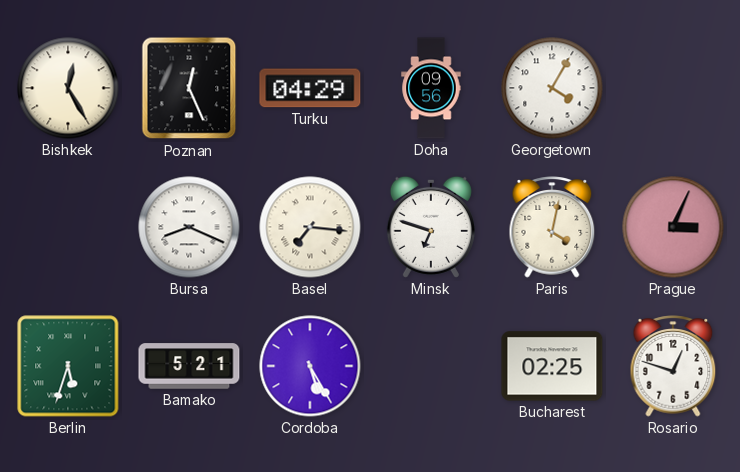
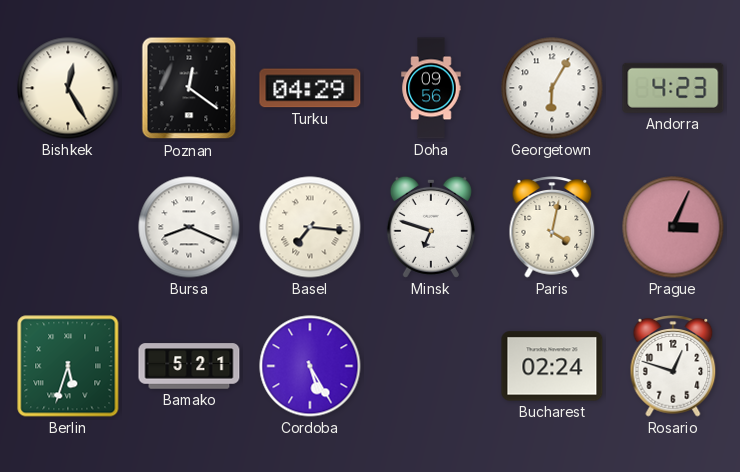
Poznan: 12:26 -> 12:21 (189, 88)
Georgetown: 4:05 -> 6:05 (552, 88)
Andorra: none -> 4:23 (673, 88)
Bucharest: 02:25 -> 02:24 (552, 366)
